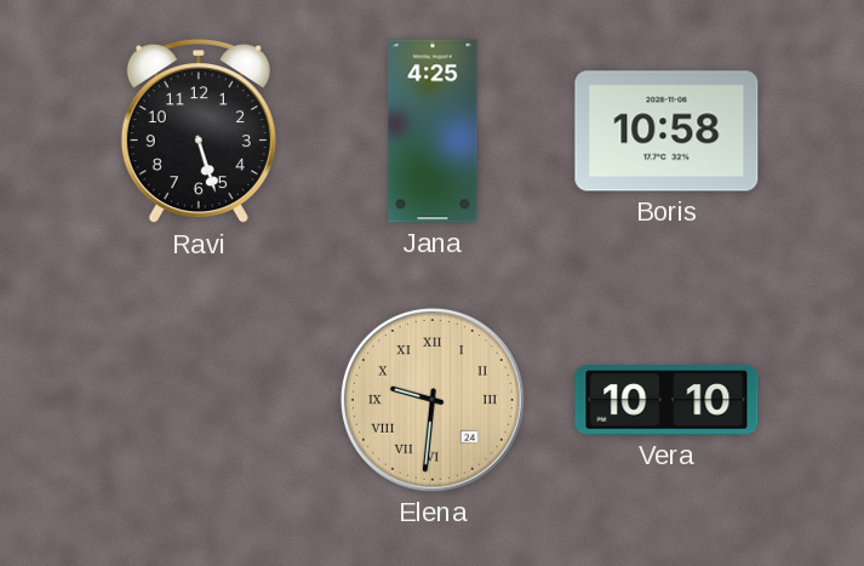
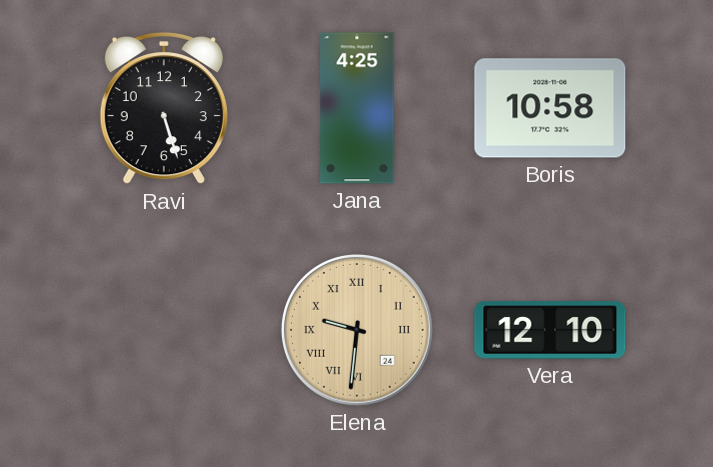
Vera: 10:10 -> 12:10 (550, 330)
